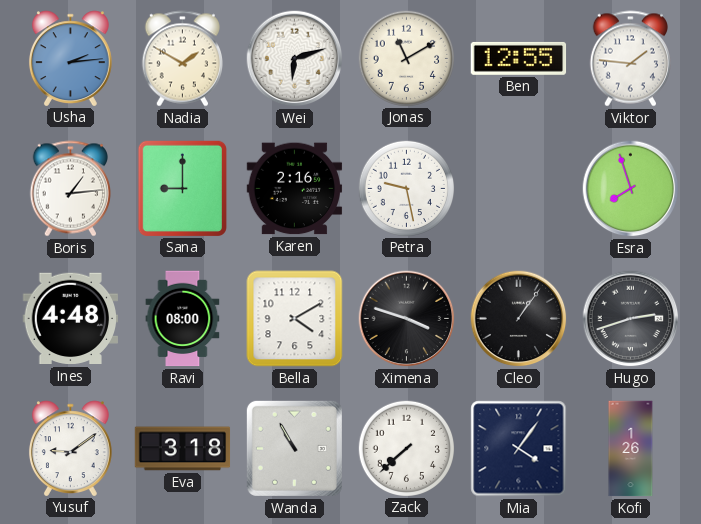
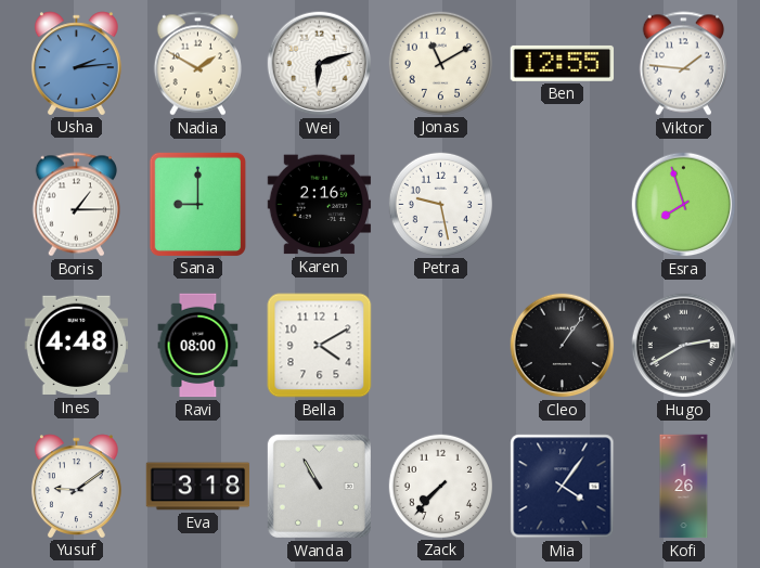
Boris: 1:14 -> 1:15 (76, 205)
Ximena: 3:48 -> none (407, 319)
Hugo: 2:42 -> 2:40 (684, 346)
Zack: 7:38 -> 7:37 (440, 486)
